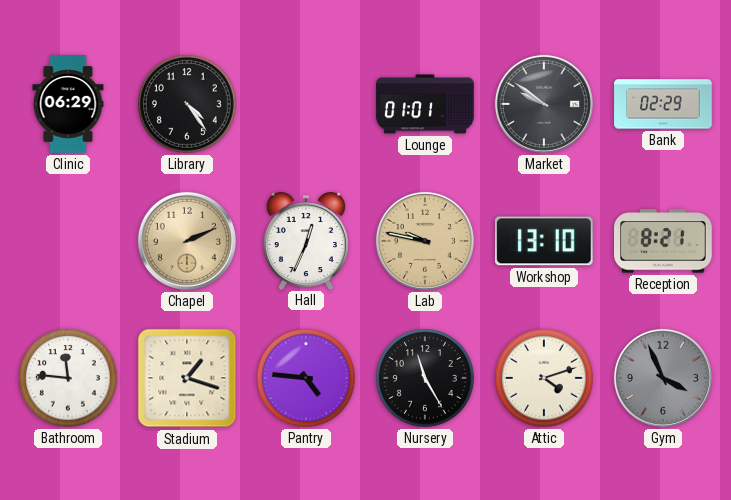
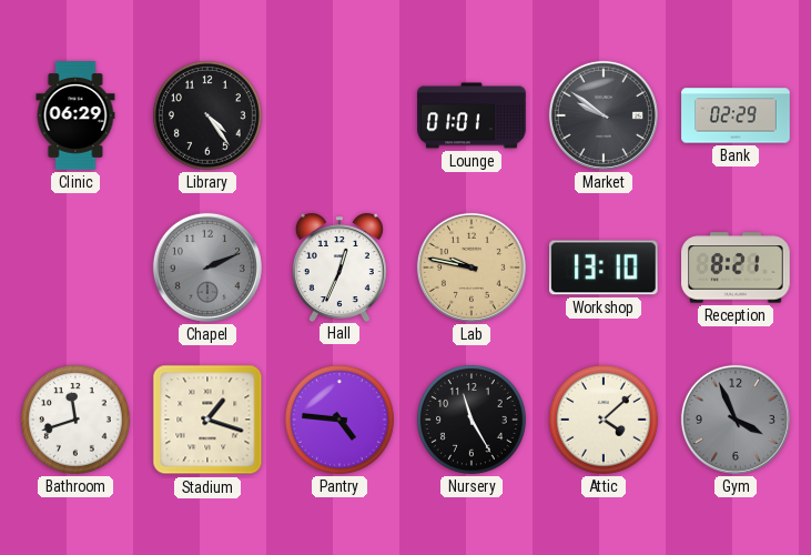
Chapel dial: champagne -> grey (207, 268)
Bathroom: 11:46 -> 11:42 (77, 421)
Attic: 4:12 -> 4:08 (605, 421)
